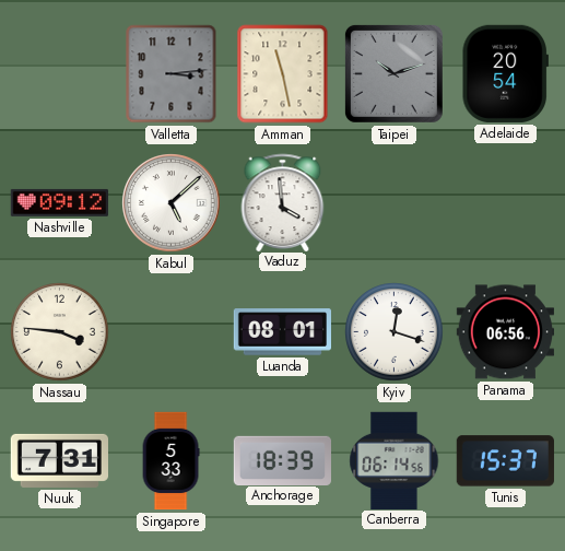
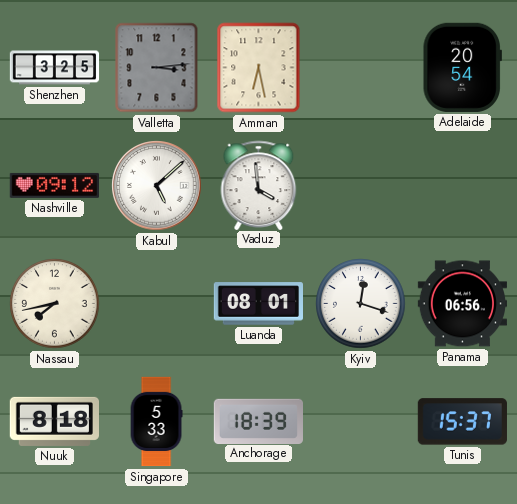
Shenzhen: none -> 3:25 (55, 68)
Amman: 11:28 -> 6:28 (259, 68)
Taipei: 10:12 -> none (393, 73)
Nassau: 3:46 -> 7:43 (55, 304)
Nuuk: 7:31 -> 8:18 (54, 421)
Canberra: 06:14 -> none (395, 460)
